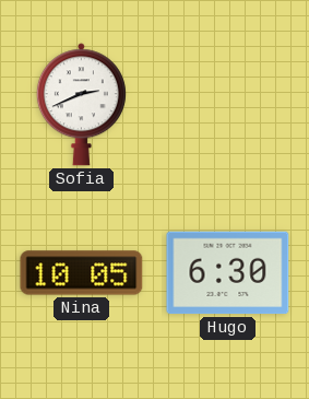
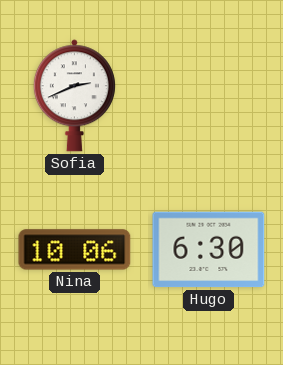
Nina: 10:05 -> 10:06 (75, 250)
